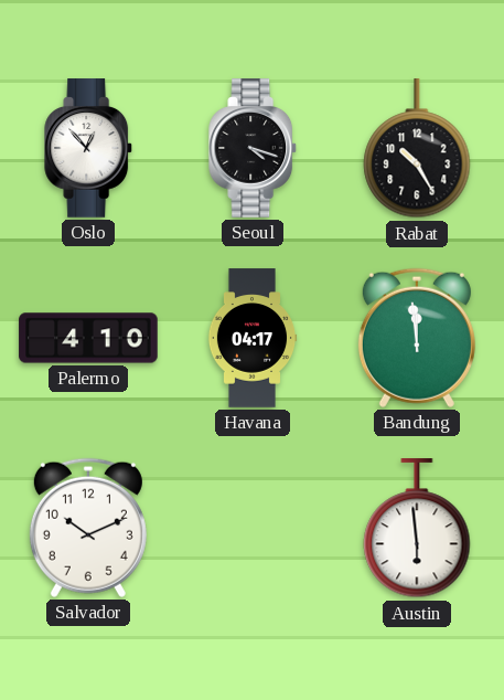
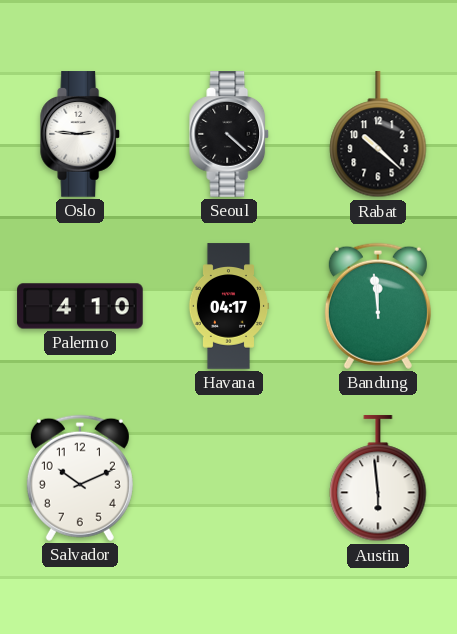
Oslo: 12:53 -> 2:46 (81, 134)
Seoul: 4:18 -> 4:22 (230, 134)
Rabat: 10:25 -> 10:22 (378, 135)
